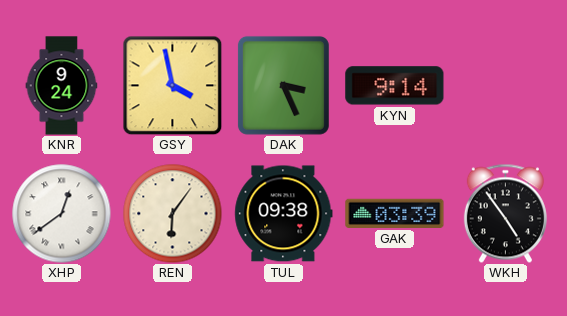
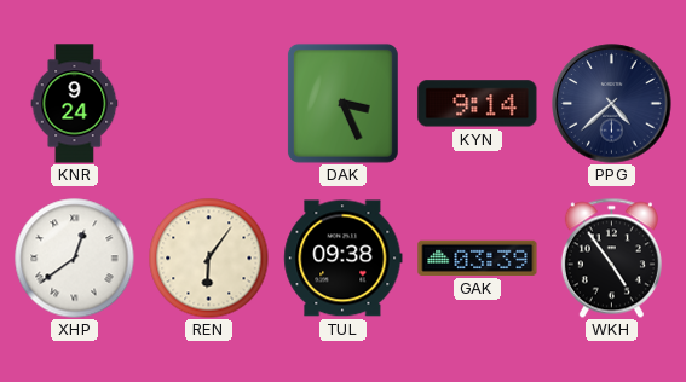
GSY: 3:58 -> none (172, 85)
PPG: none -> 4:38 (612, 104)
